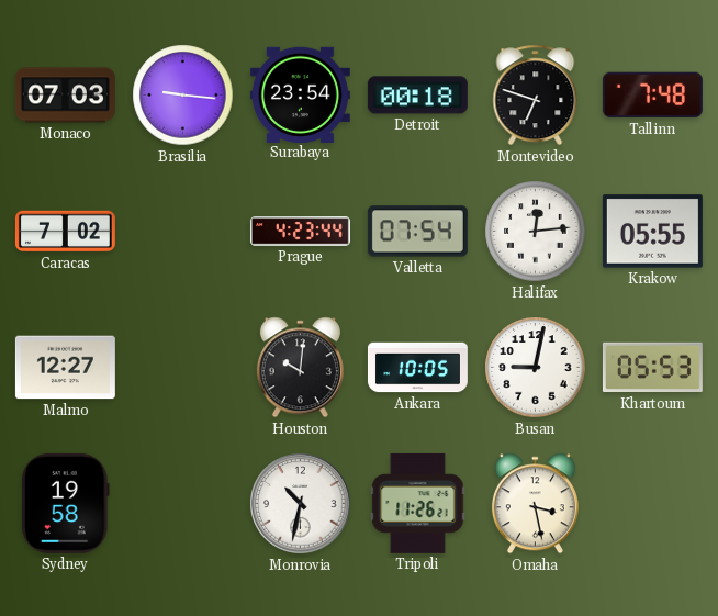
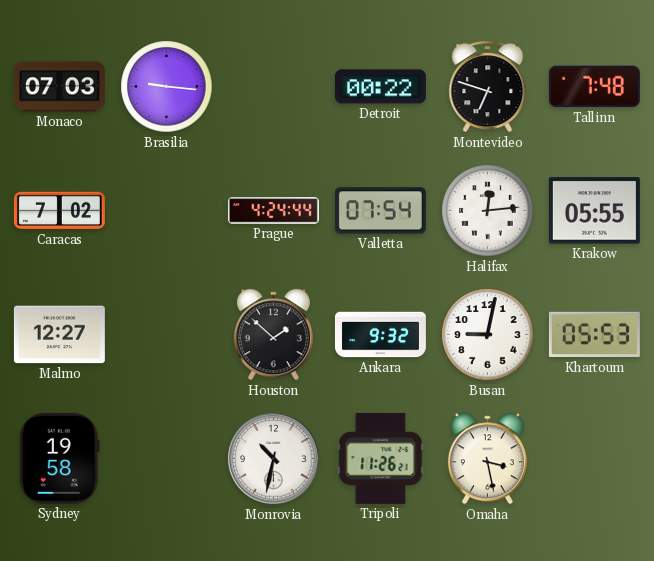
Surabaya: 23:54 -> none (300, 94)
Detroit: 00:18 -> 00:22 (380, 87)
Prague: 4:23 -> 4:24 (273, 211)
Houston: 10:01 -> 1:52 (273, 335)
Ankara: 10:05 -> 9:32 (380, 335)
